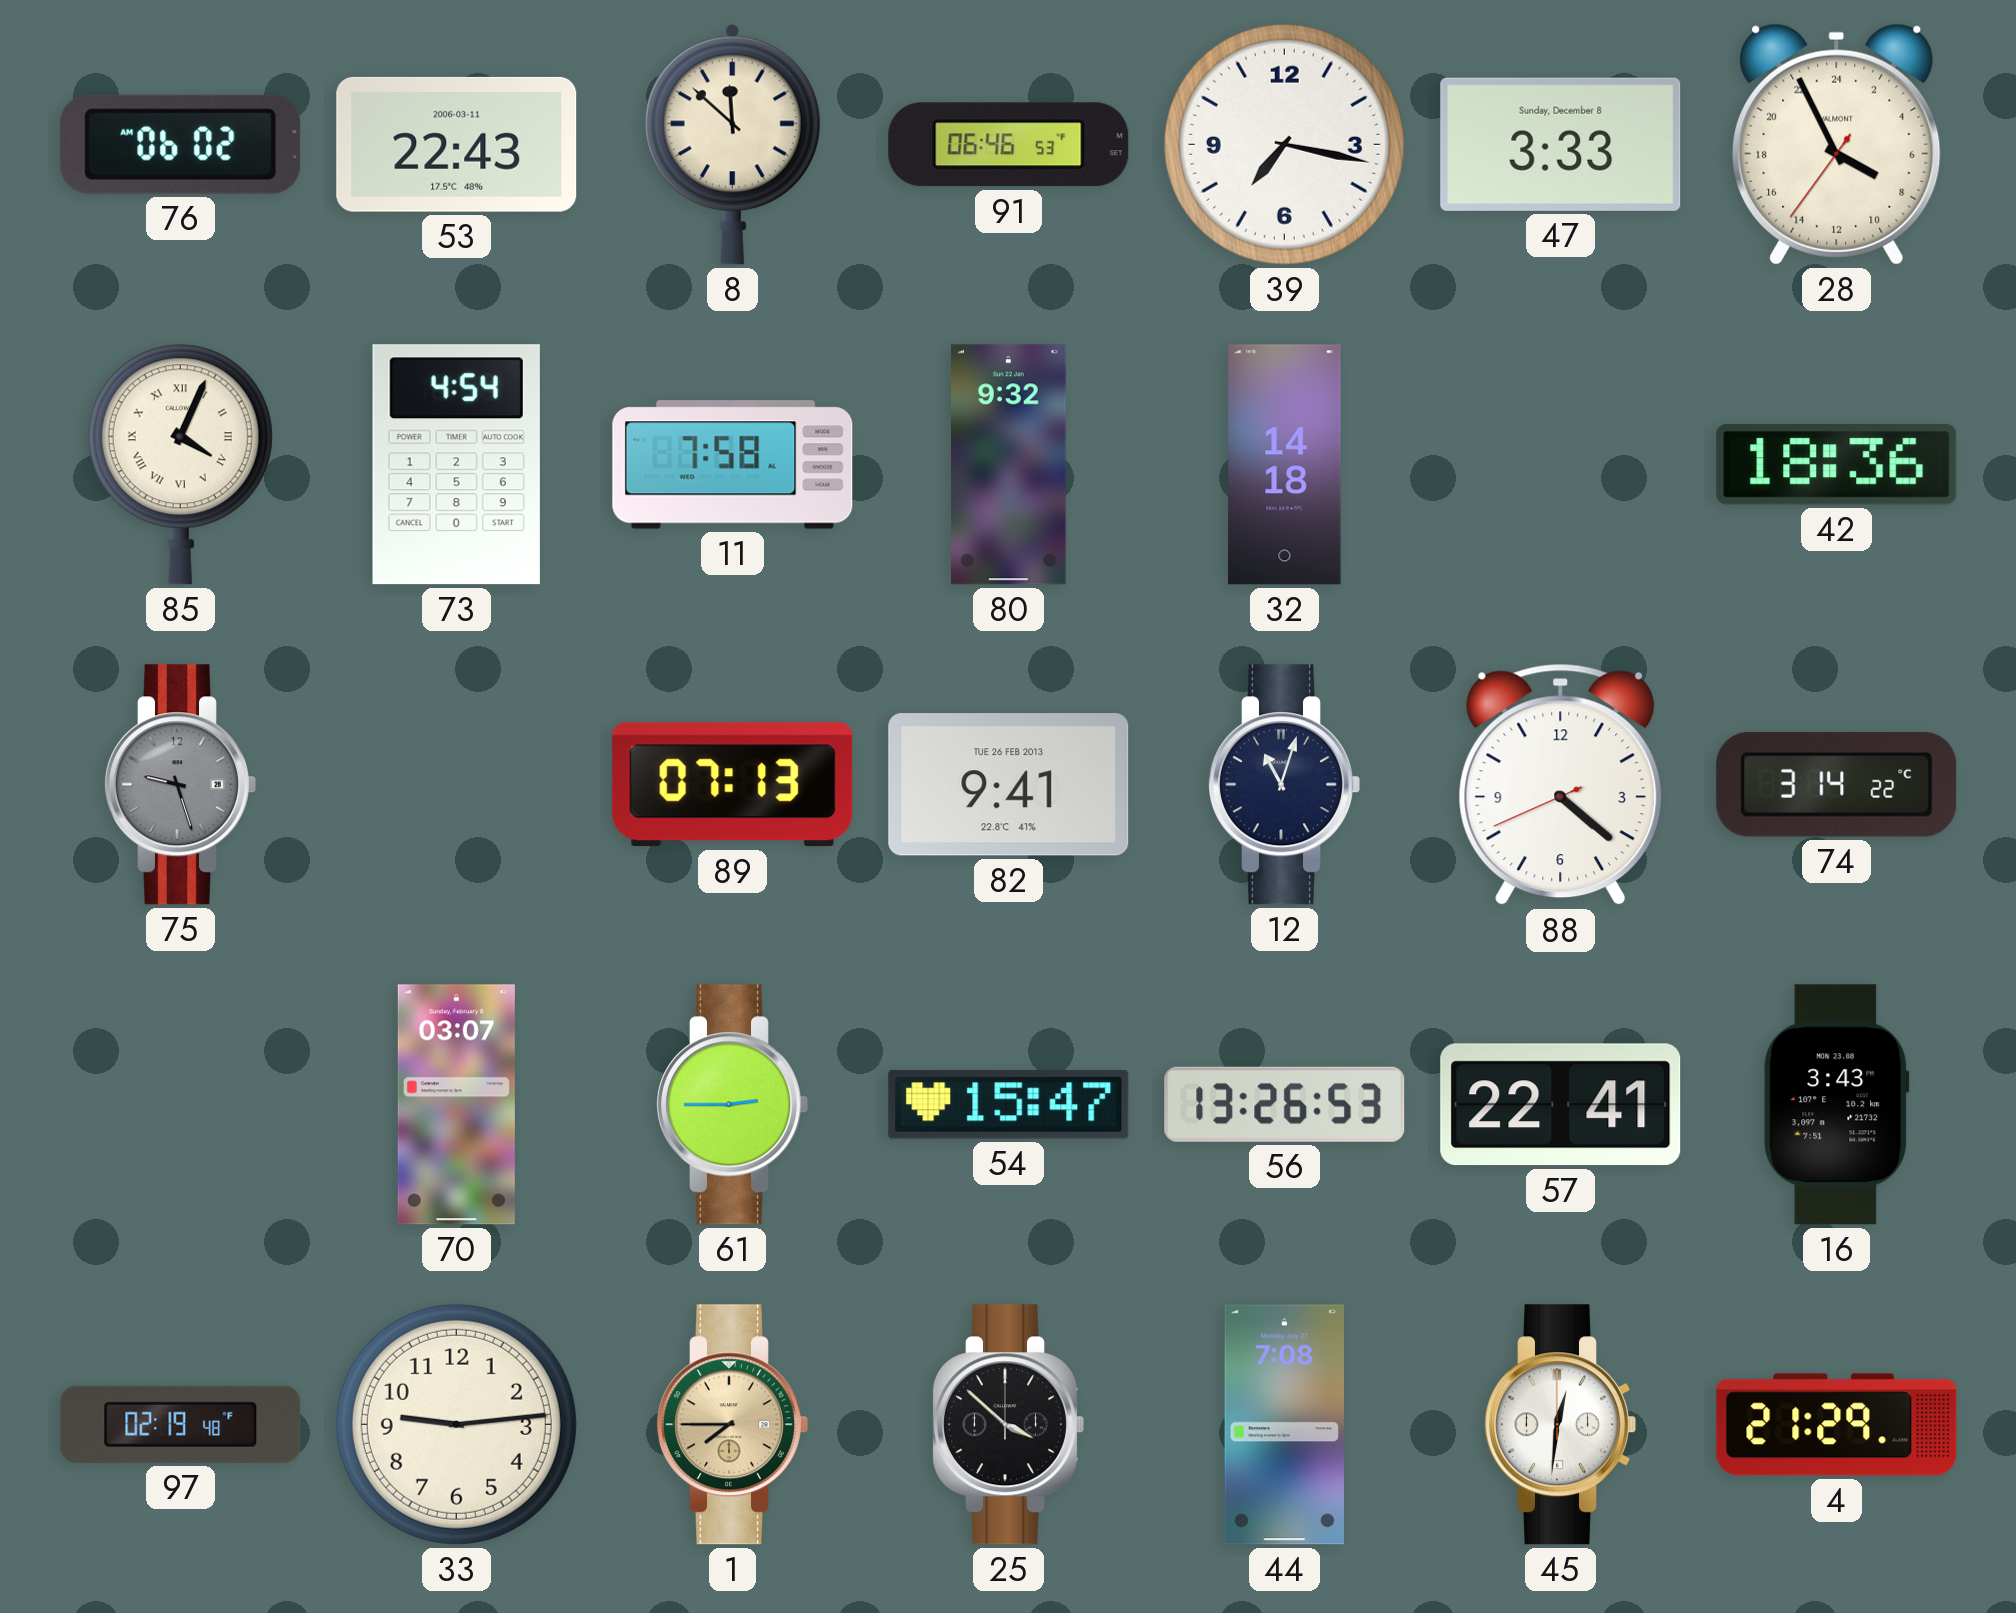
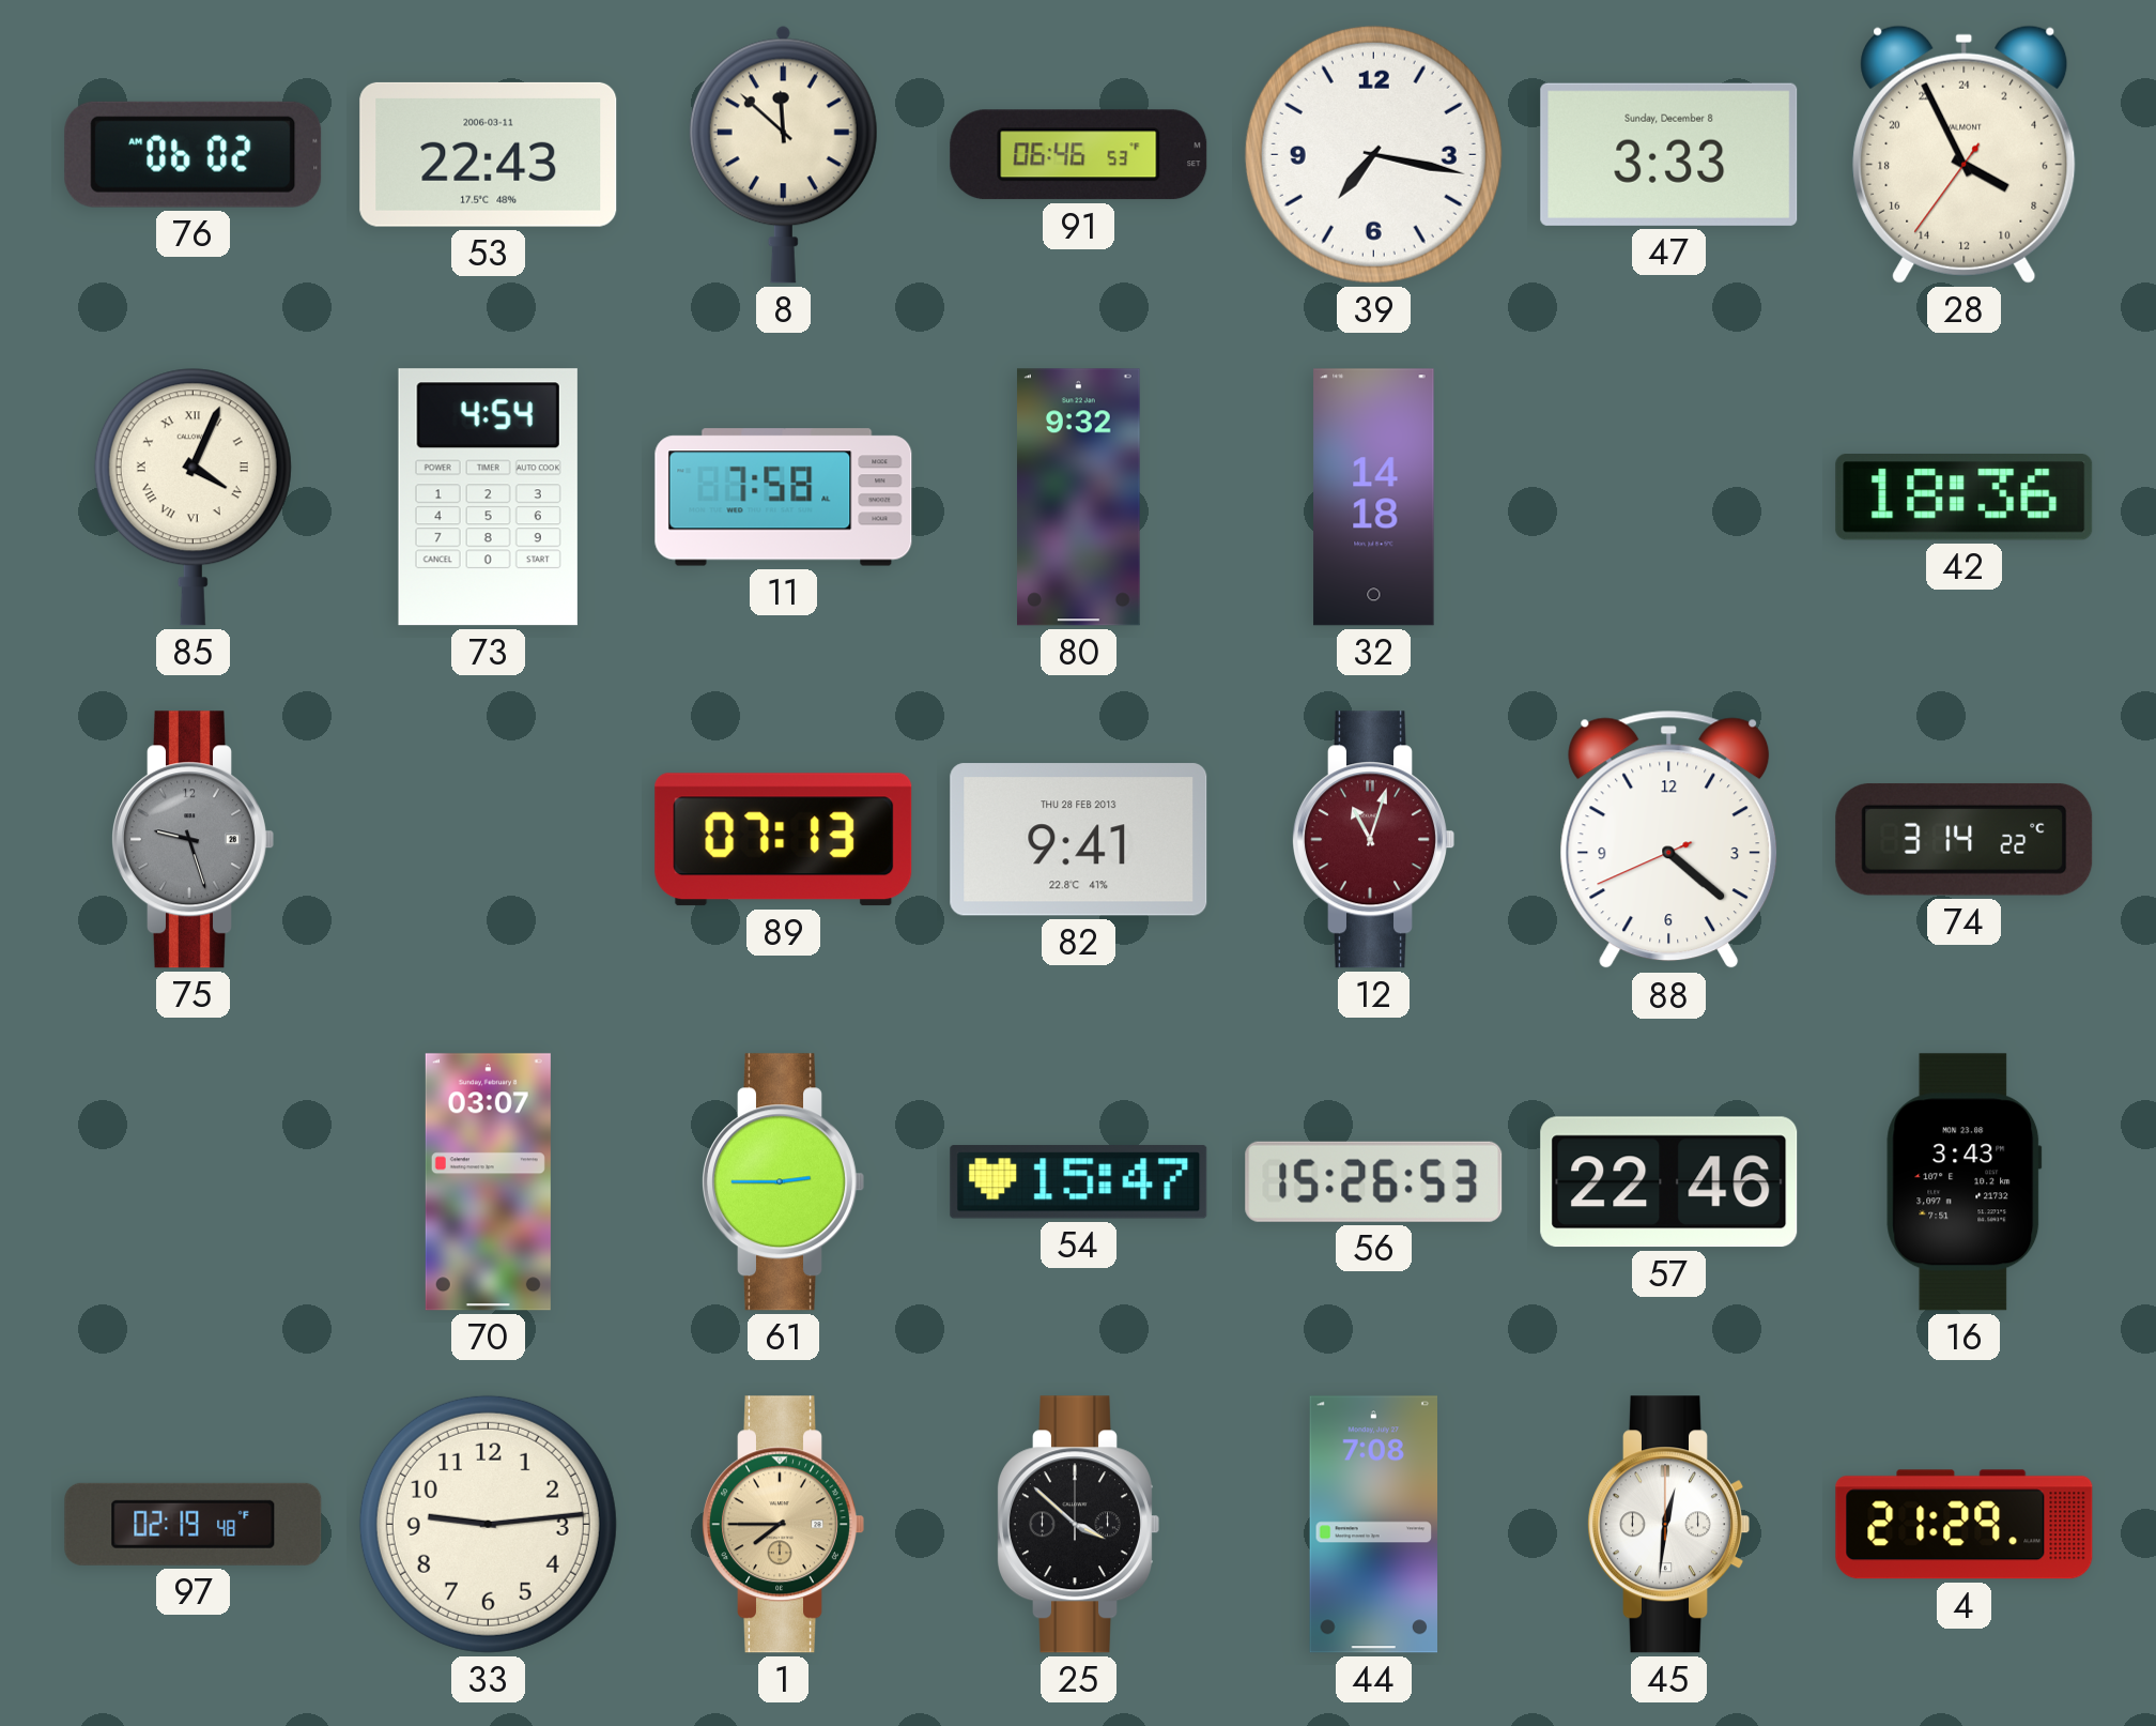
82 date: TUE 26 FEB 2013 -> THU 28 FEB 2013 (1079, 840)
12 dial: navy -> burgundy (1374, 840)
56: 13:26 -> 15:26 (1374, 1181)
57: 22:41 -> 22:46 (1669, 1182)
